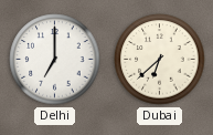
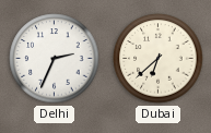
Delhi: 7:00 -> 2:34 (55, 59)
